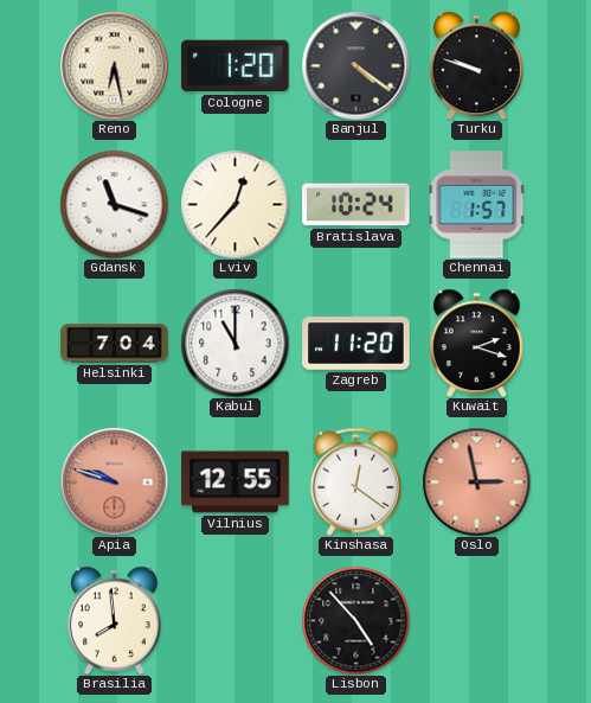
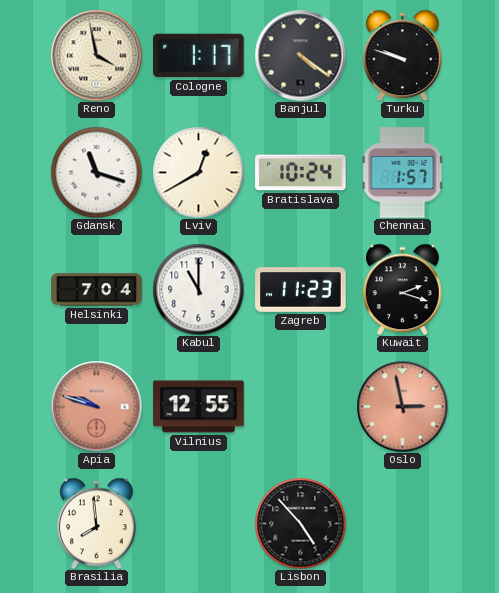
Reno: 6:28 -> 3:58 (96, 55)
Cologne: 1:20 -> 1:17 (199, 56)
Lviv: 12:37 -> 12:40 (198, 172)
Zagreb: 11:20 -> 11:23 (301, 290)
Kinshasa: 12:21 -> none (356, 481)
